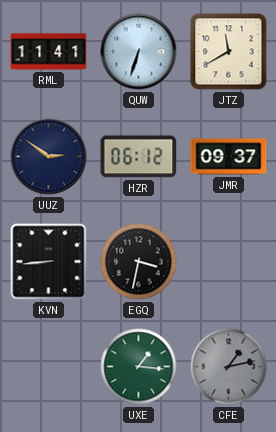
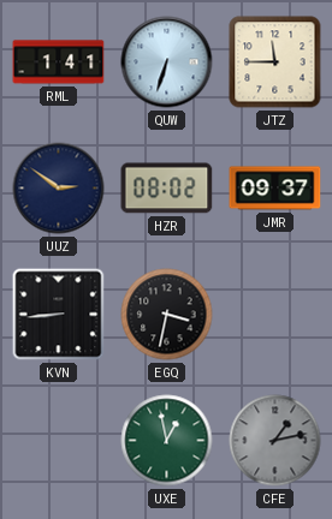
RML: 11:41 -> 1:41 (59, 62)
JTZ: 11:40 -> 11:45 (275, 62)
HZR: 06:12 -> 08:02 (167, 189)
UXE: 1:16 -> 12:58 (167, 441)
